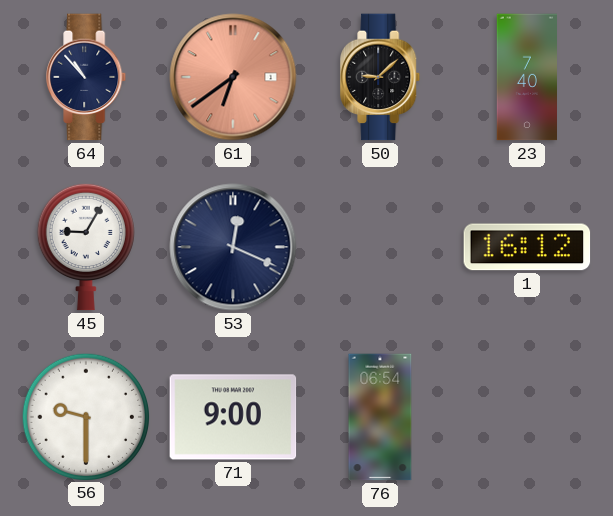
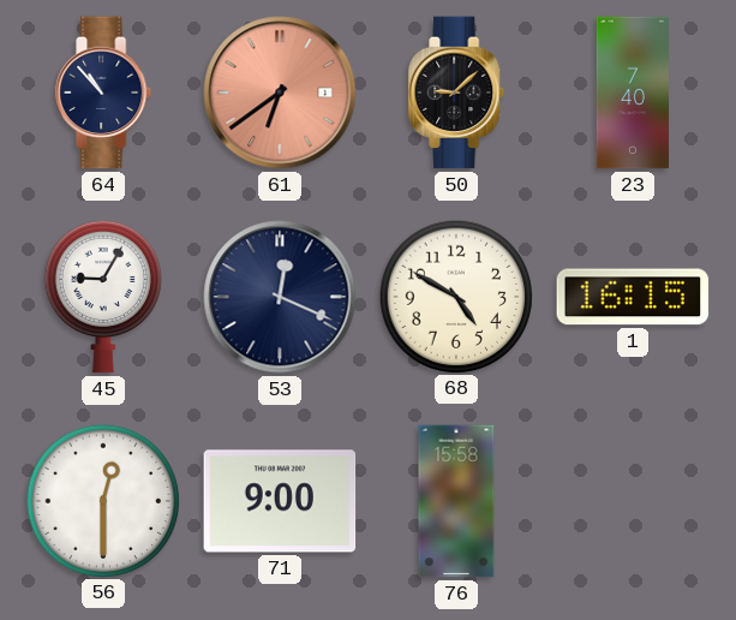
68: none -> 4:50 (455, 296)
1: 16:12 -> 16:15 (633, 297)
56: 9:30 -> 12:30 (102, 500)
76: 06:54 -> 15:58 (456, 501)
